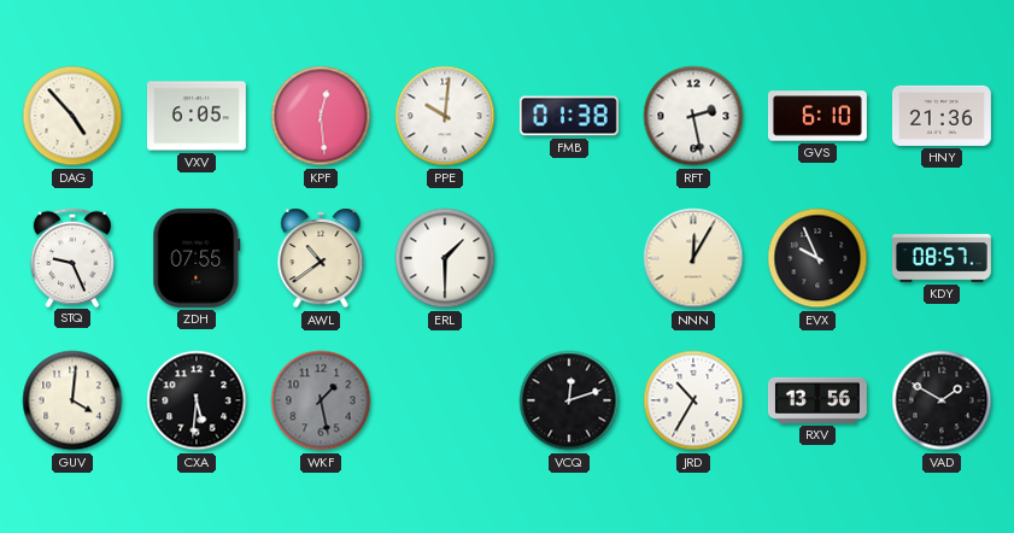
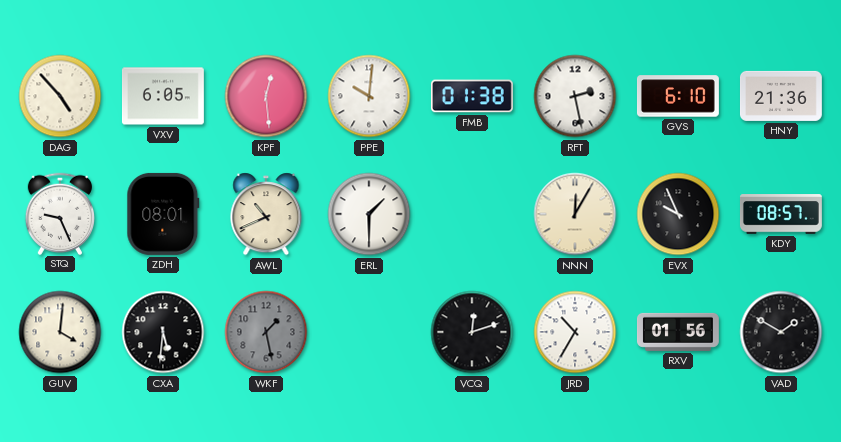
ZDH: 07:55 -> 08:01 (163, 214)
AWL: 10:39 -> 10:41 (266, 214)
RXV: 13:56 -> 01:56 (678, 332)
